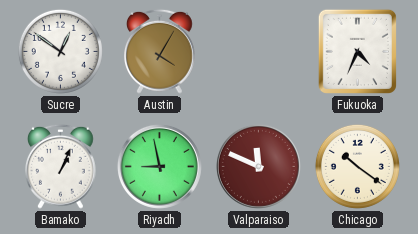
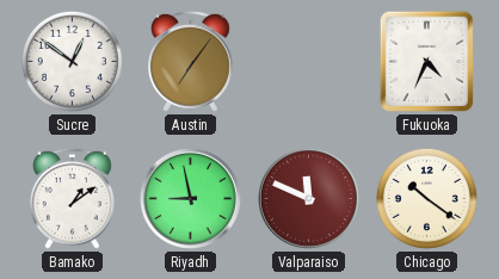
Austin: 4:05 -> 7:06 (191, 61)
Bamako: 1:04 -> 1:09 (73, 198)
